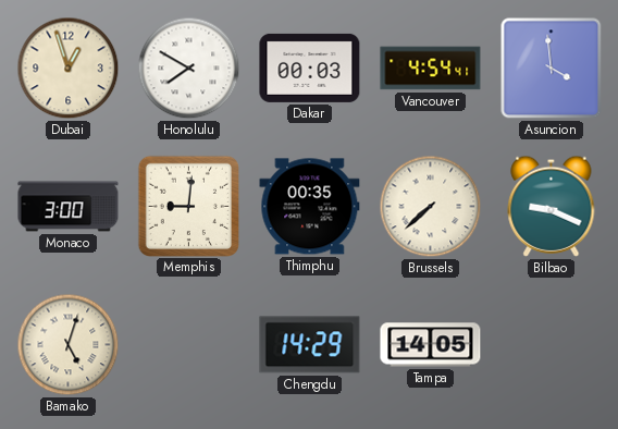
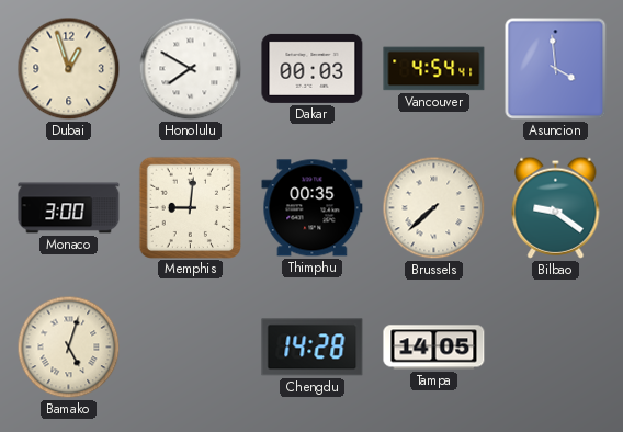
Bilbao: 9:19 -> 9:21 (556, 207)
Chengdu: 14:29 -> 14:28 (313, 348)
